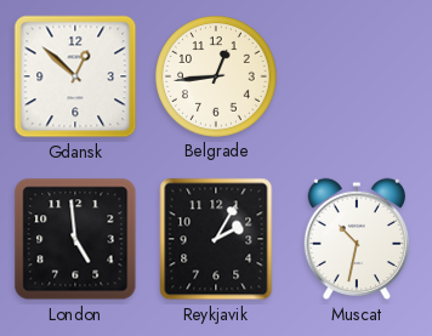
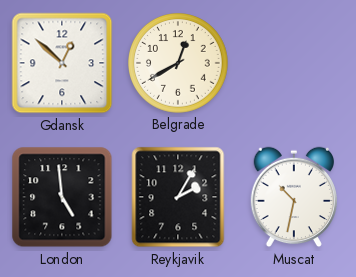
Belgrade: 12:44 -> 12:40 (179, 64)
